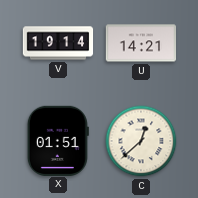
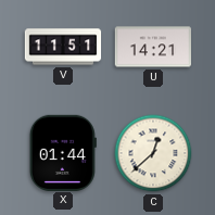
V: 19:14 -> 11:51 (63, 47)
X: 01:51 -> 01:44 (63, 152)
